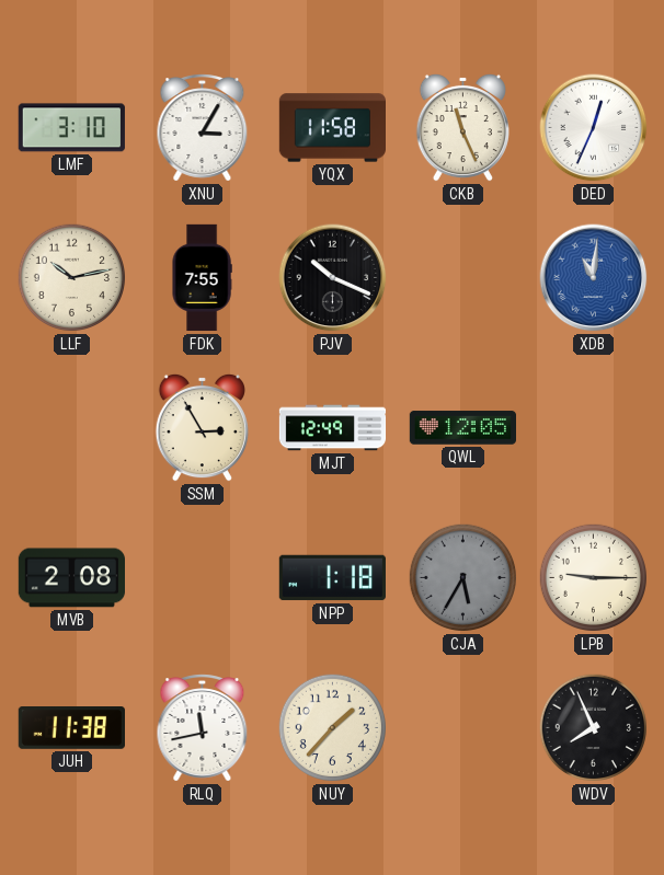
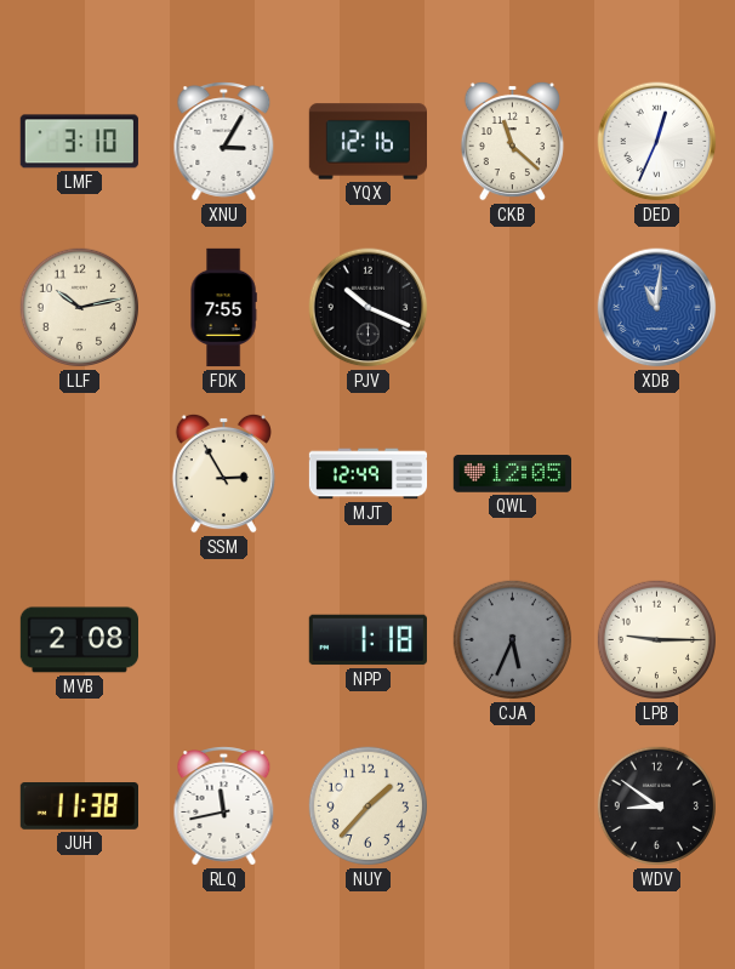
YQX: 11:58 -> 12:16 (367, 142)
CKB: 11:26 -> 11:22 (512, 141)
CJA: 5:35 -> 5:34 (513, 640)
WDV: 7:56 -> 8:51 (657, 806)
